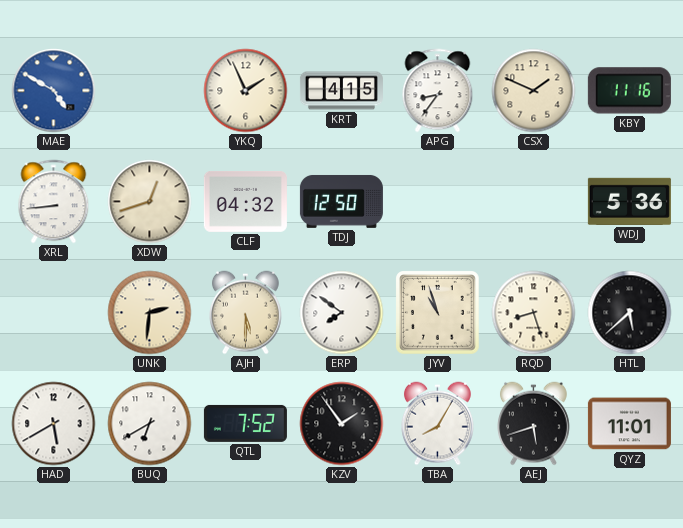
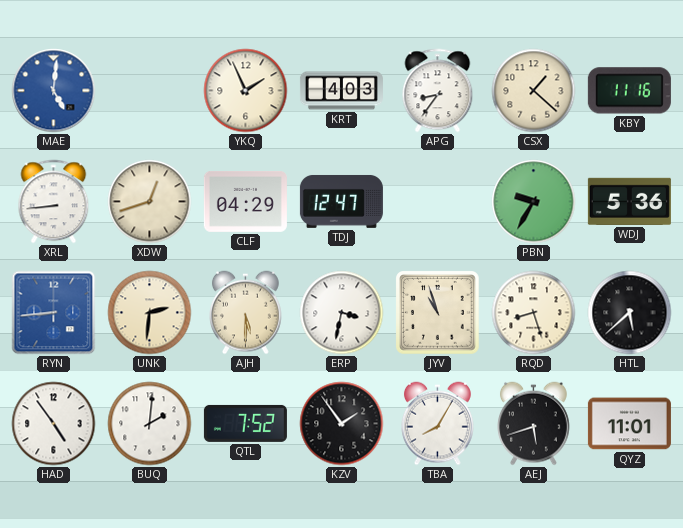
MAE: 4:50 -> 5:01 (54, 91)
KRT: 4:15 -> 4:03 (341, 91)
CSX: 1:49 -> 1:22 (534, 91)
CLF: 04:32 -> 04:29 (245, 201)
TDJ: 12:50 -> 12:47 (341, 201)
PBN: none -> 9:35 (534, 202)
RYN: none -> 8:44 (54, 313)
ERP: 7:51 -> 3:32 (342, 313)
HAD: 5:40 -> 4:54 (54, 424)
BUQ: 6:40 -> 2:01 (150, 424)
